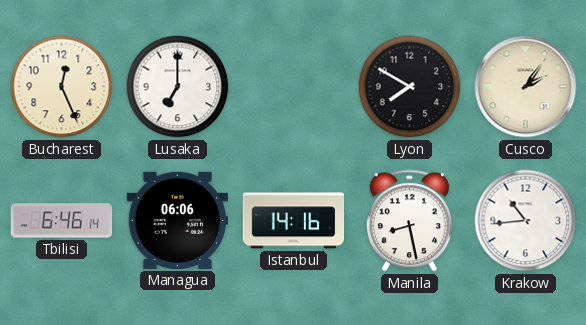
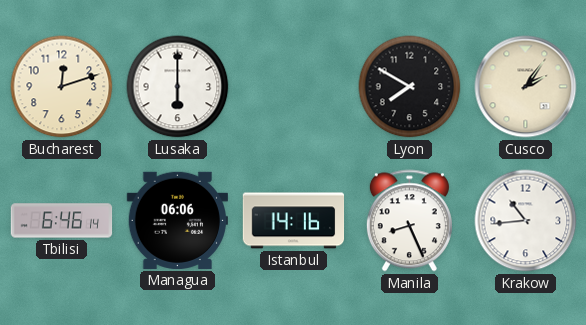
Bucharest: 12:26 -> 12:12 (62, 87)
Lusaka: 7:00 -> 6:00 (178, 87)
Manila: 8:28 -> 8:26 (409, 221)
